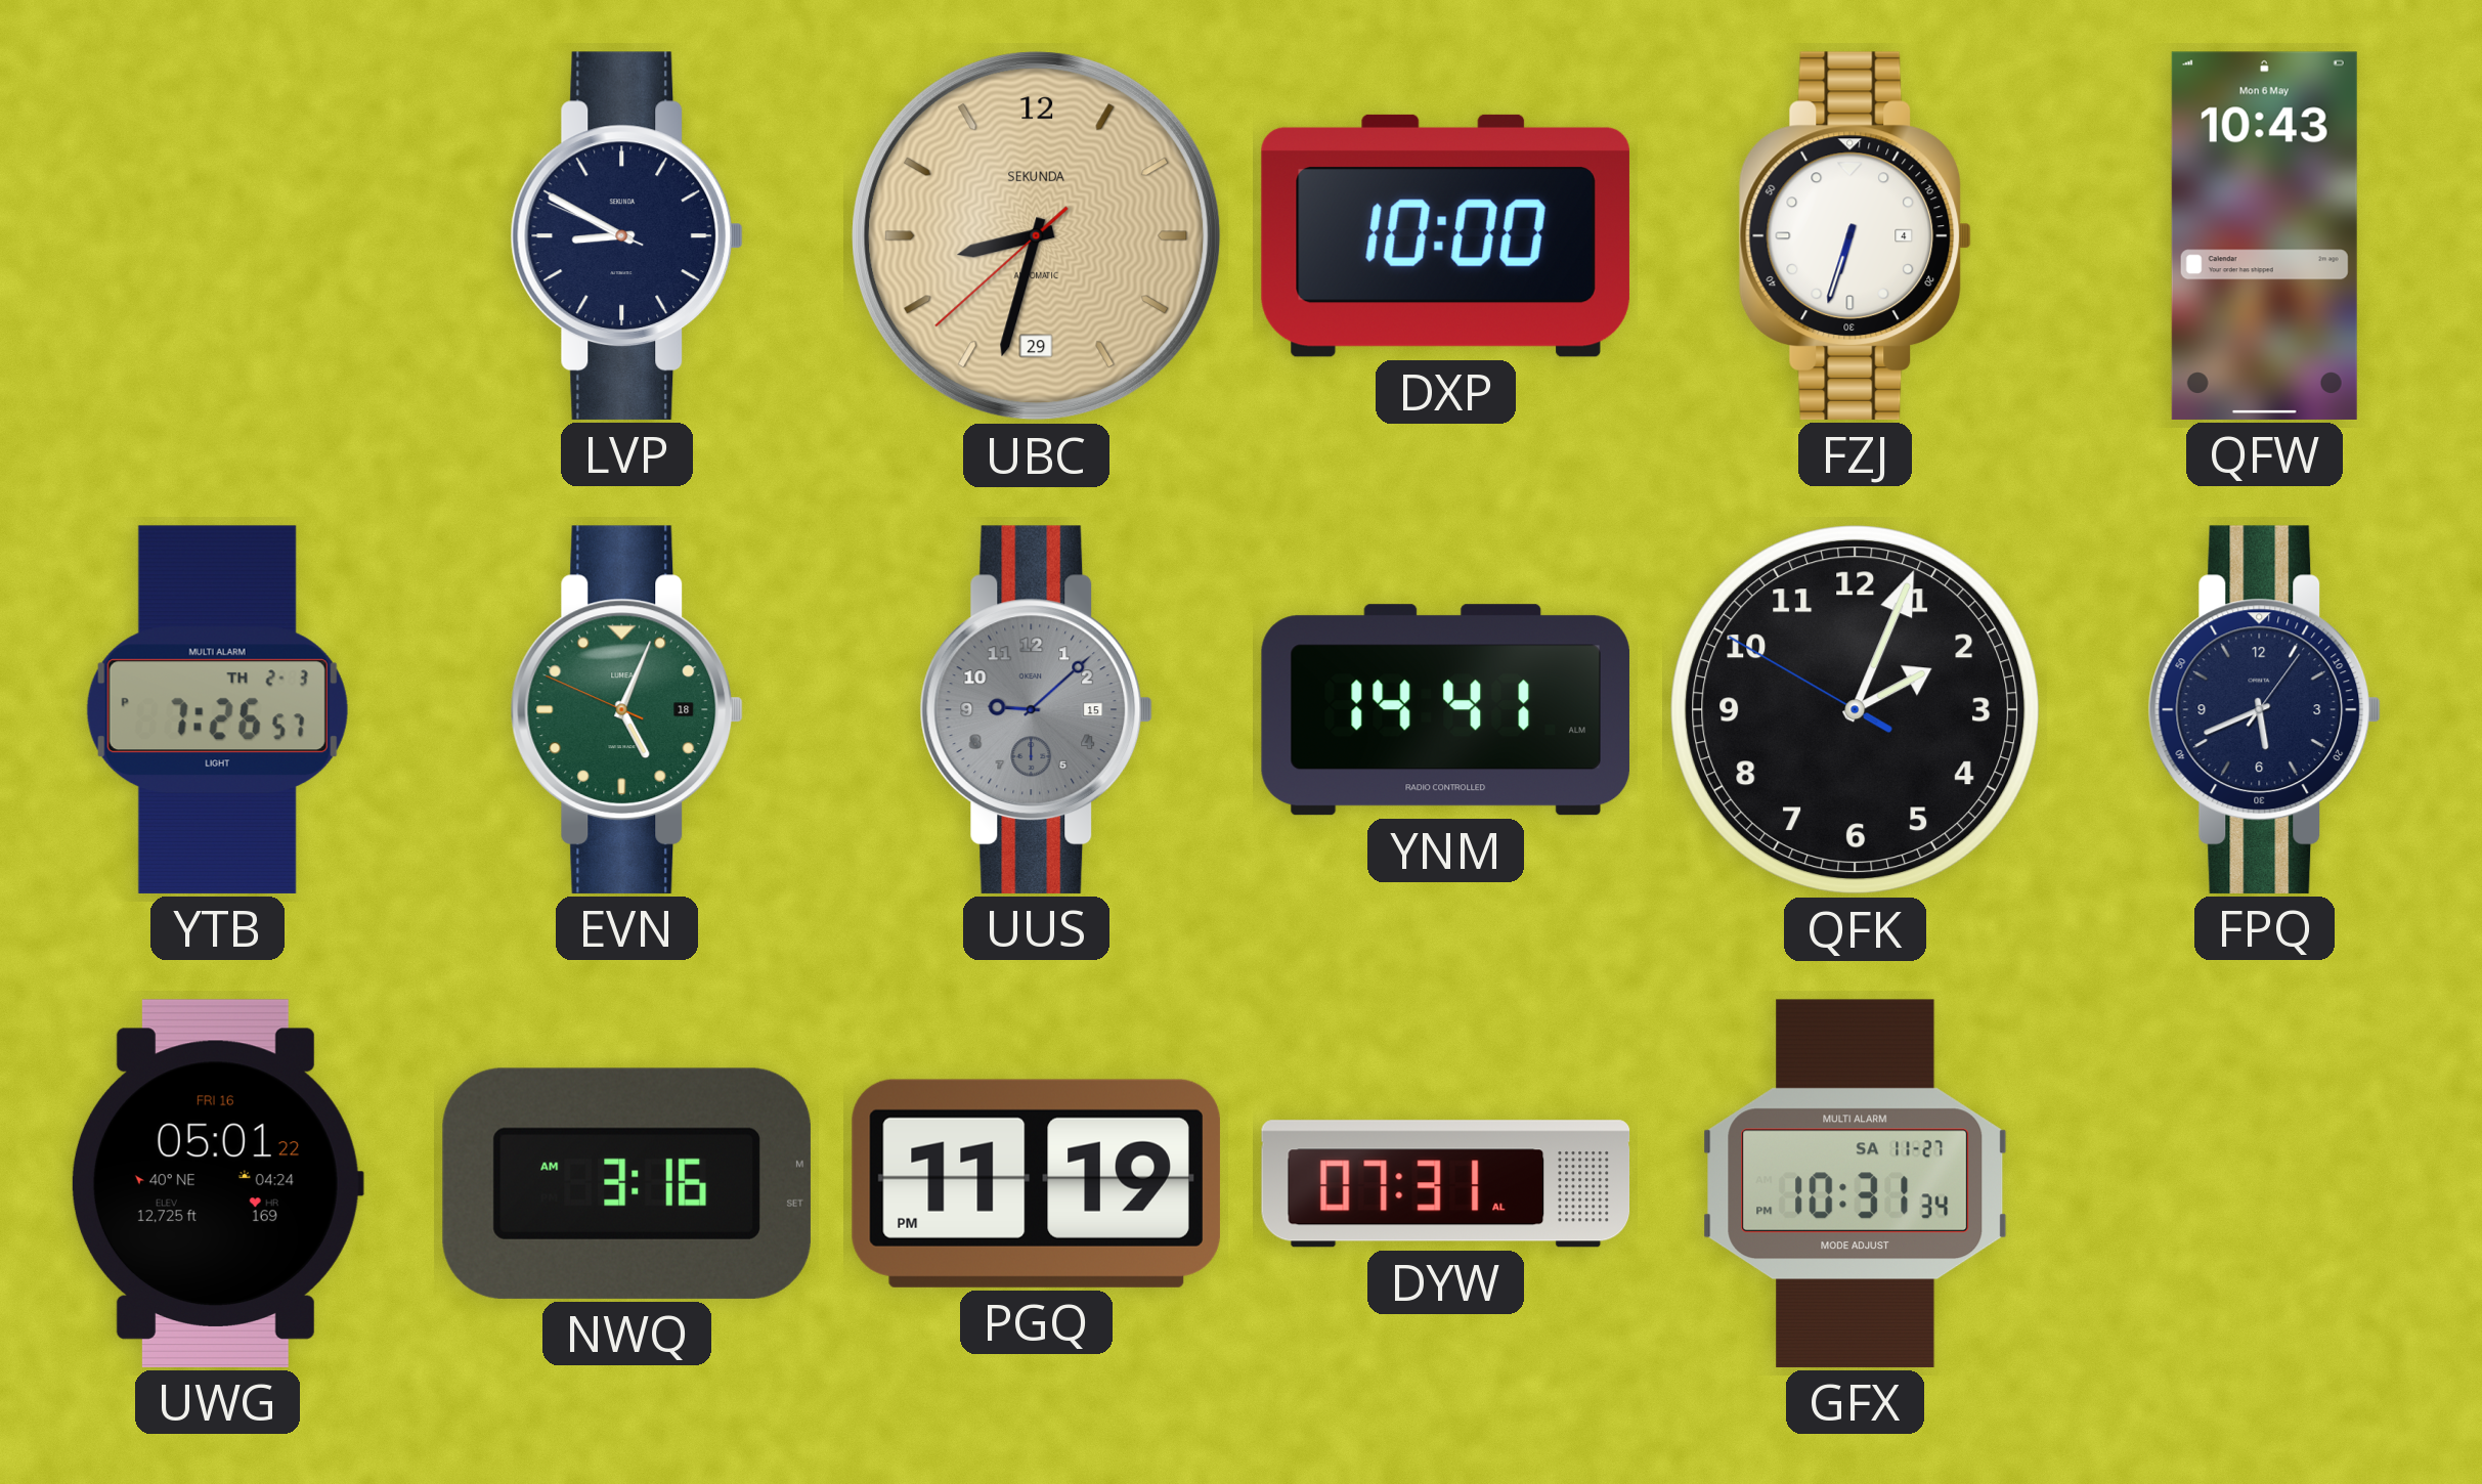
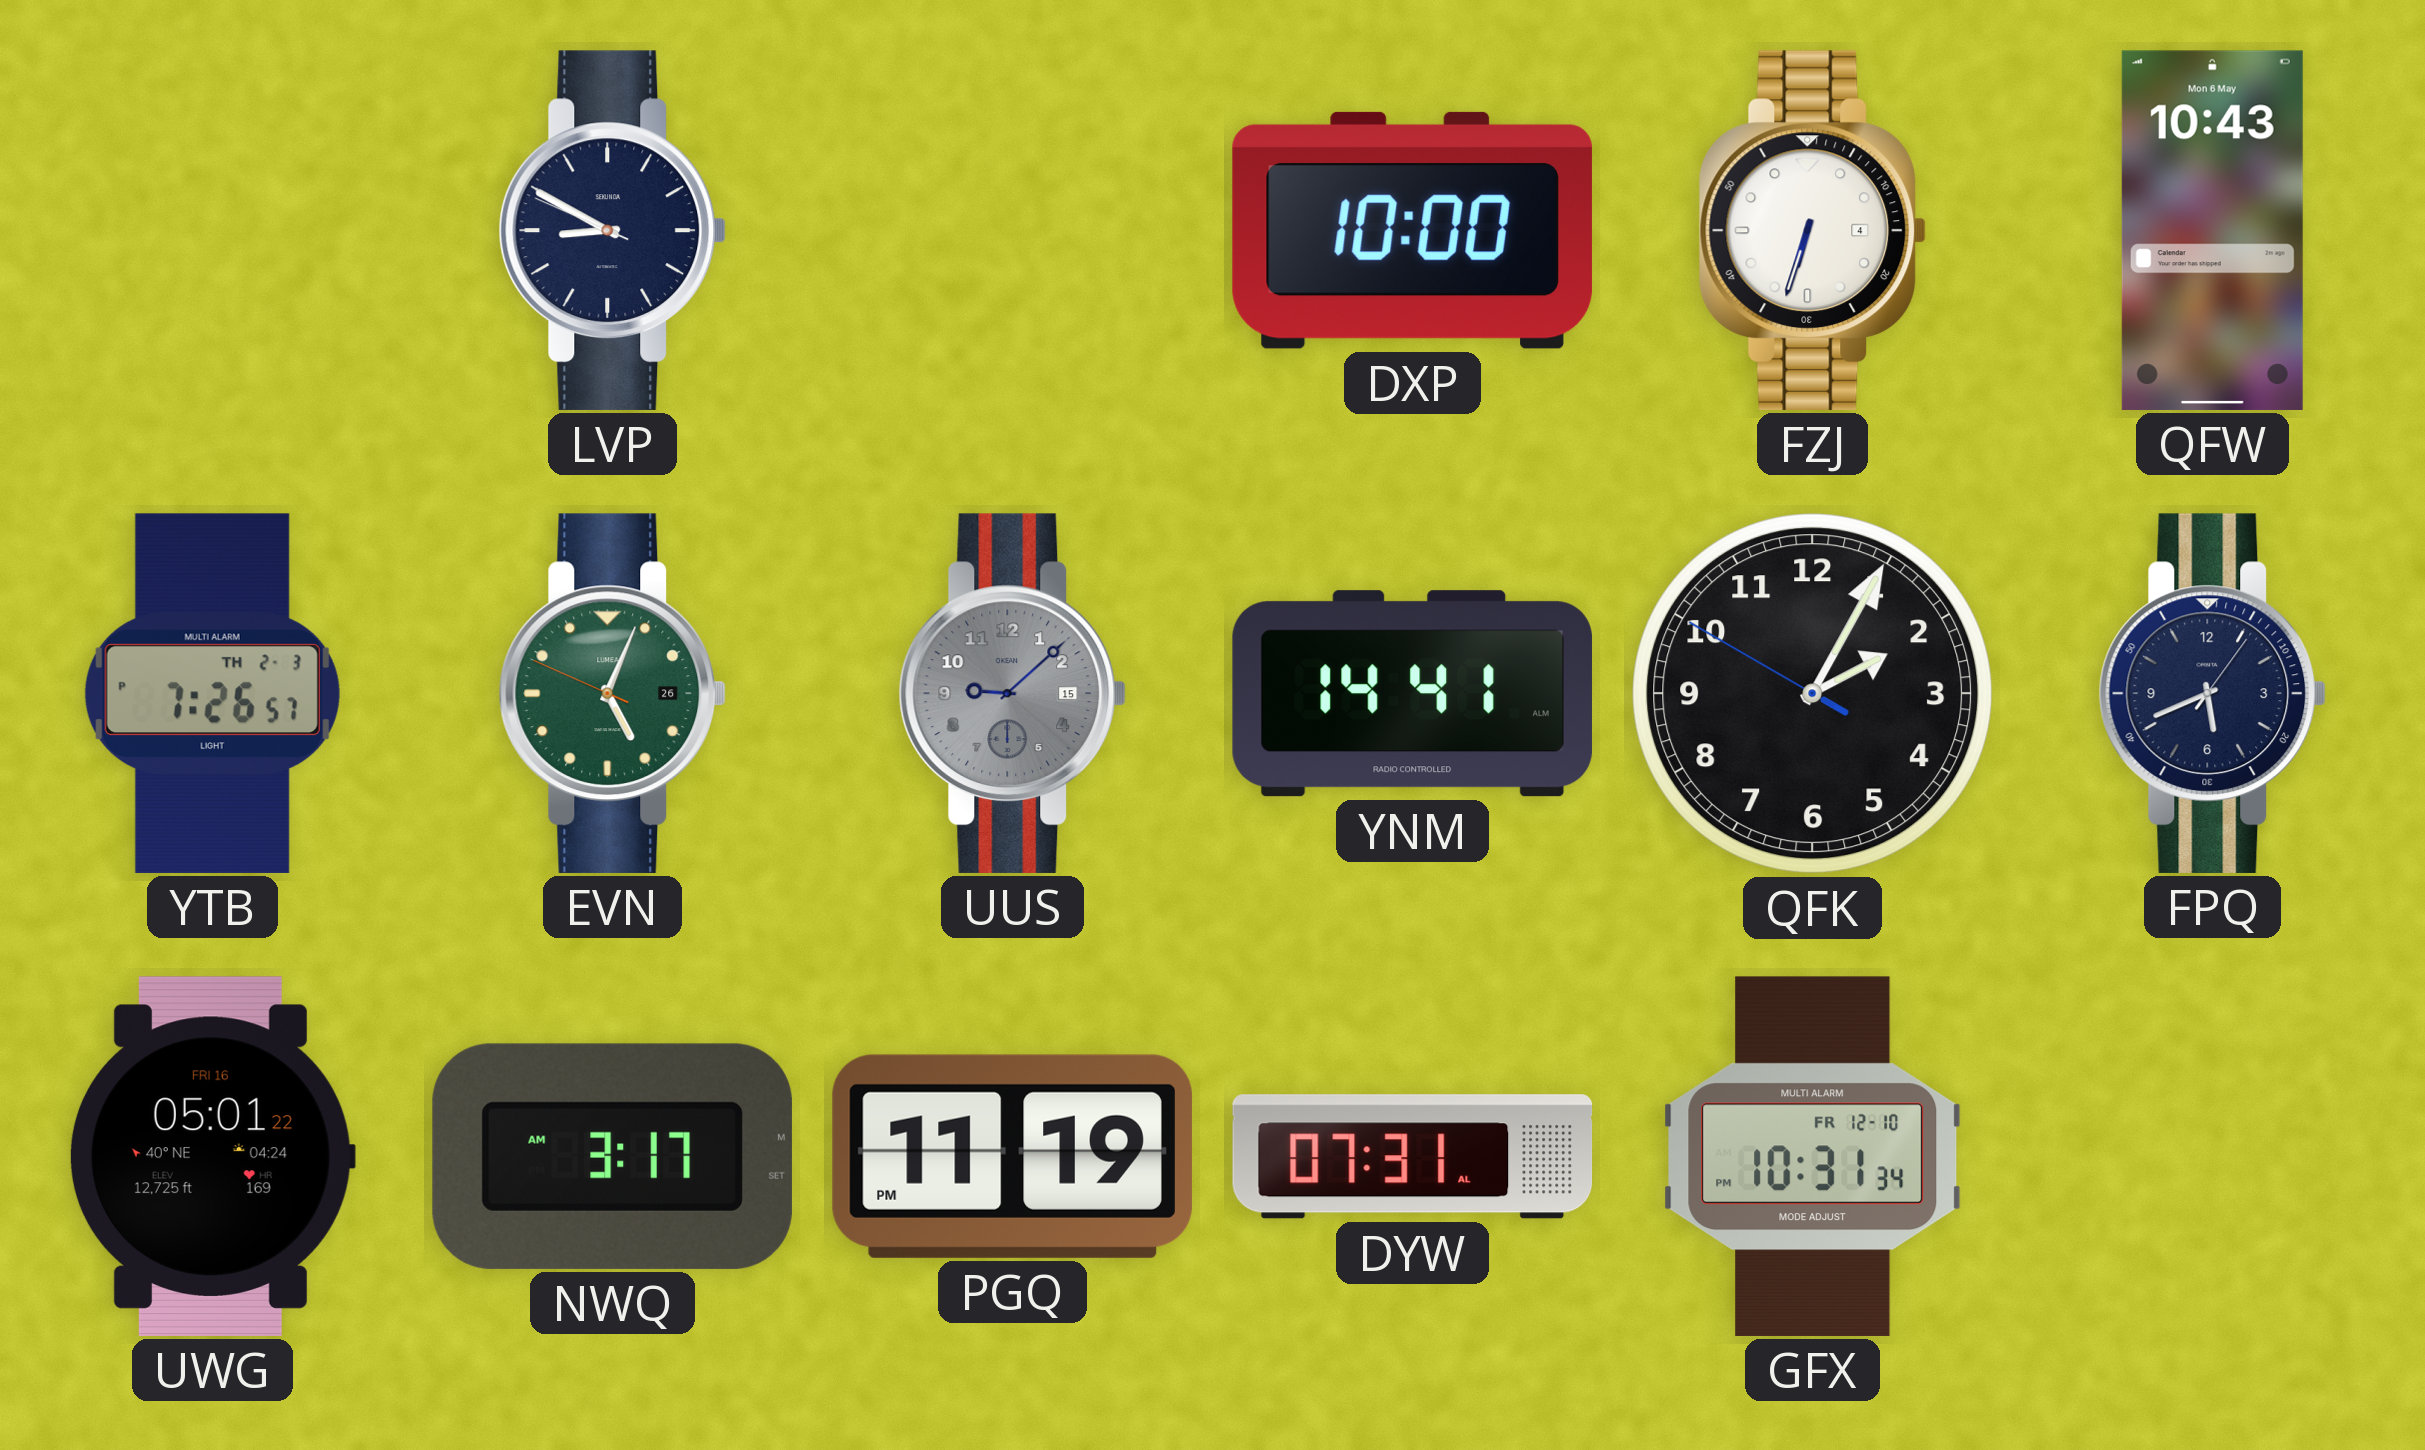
UBC: 8:32 -> none (1037, 236)
EVN date: 18 -> 26 (613, 693)
QFK: 2:03 -> 2:04 (1813, 694)
NWQ: 3:16 -> 3:17 (612, 1156)
GFX date: SA 11-27 -> FR 12-10 (1813, 1156)
